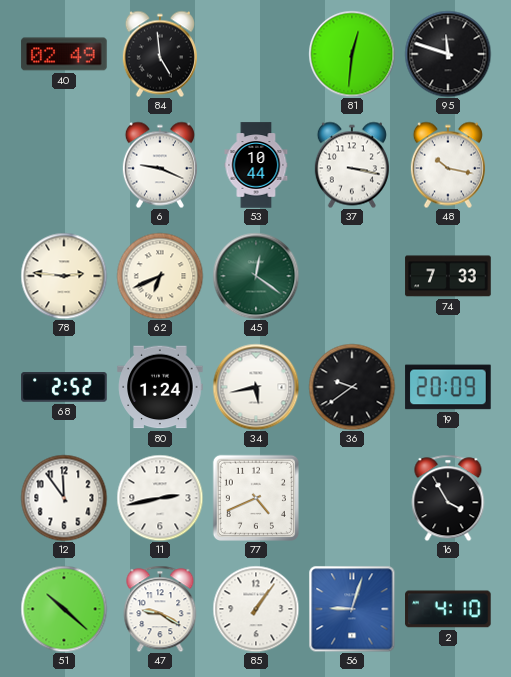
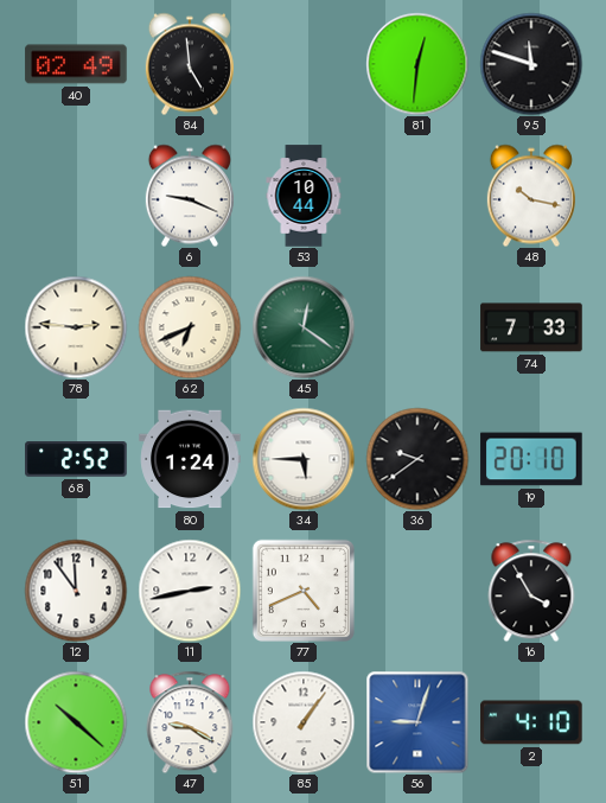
37: 3:17 -> none (352, 165)
34: 5:43 -> 5:45 (304, 459)
19: 20:09 -> 20:10 (531, 459)
